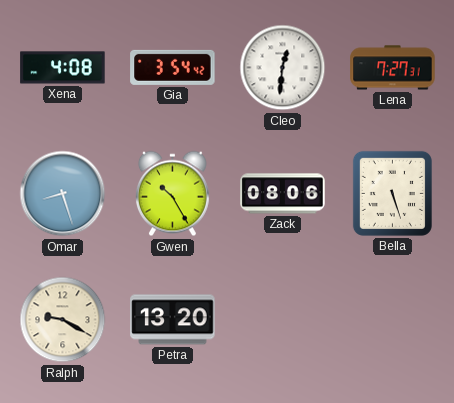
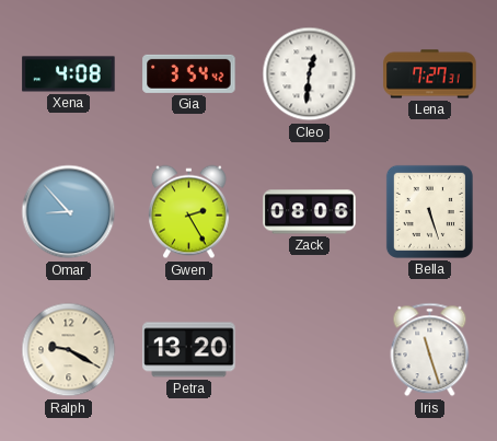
Omar: 8:27 -> 8:53 (69, 212)
Gwen: 10:25 -> 2:25 (189, 212)
Iris: none -> 11:27 (430, 350)
